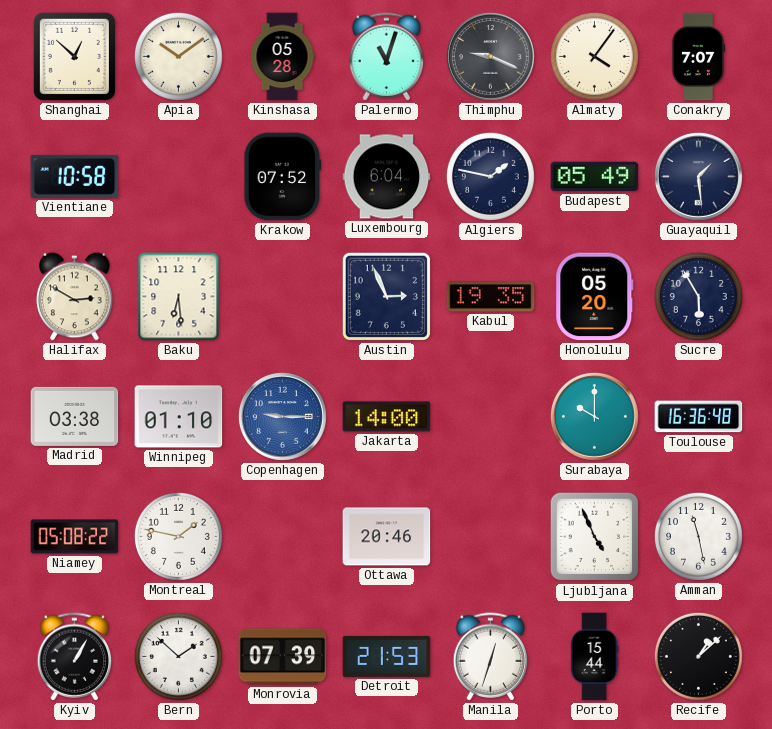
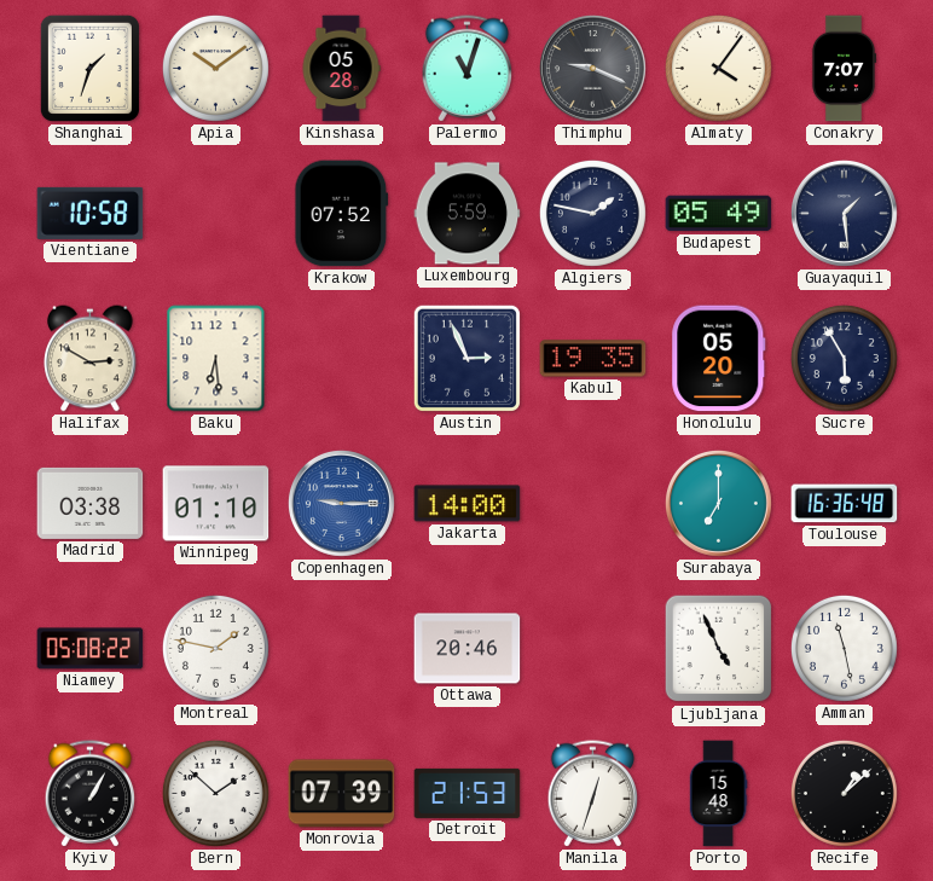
Shanghai: 12:52 -> 1:33 (89, 68)
Luxembourg: 6:04 -> 5:59 (468, 214)
Surabaya: 10:00 -> 7:00 (718, 503)
Porto: 15:44 -> 15:48 (718, 794)
